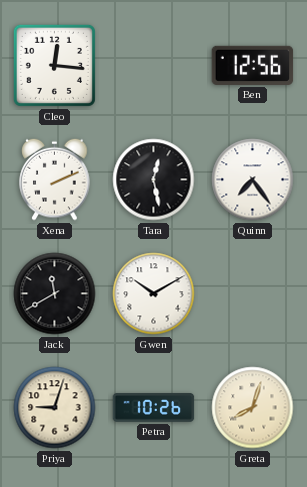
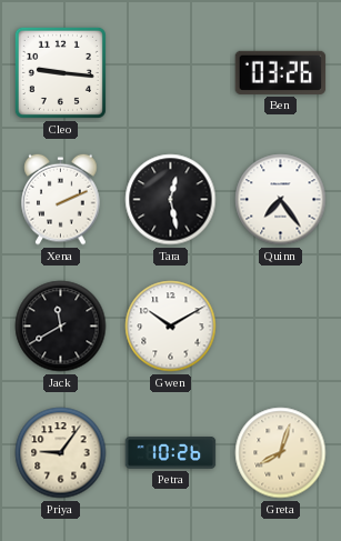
Cleo: 12:16 -> 9:16 (60, 72)
Ben: 12:56 -> 03:26 (281, 72)
Priya: 9:03 -> 9:06 (61, 453)
